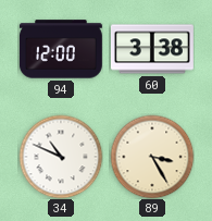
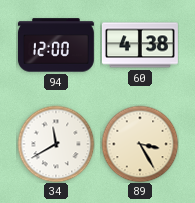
60: 3:38 -> 4:38 (140, 45)
34: 10:49 -> 11:40 (56, 144)
